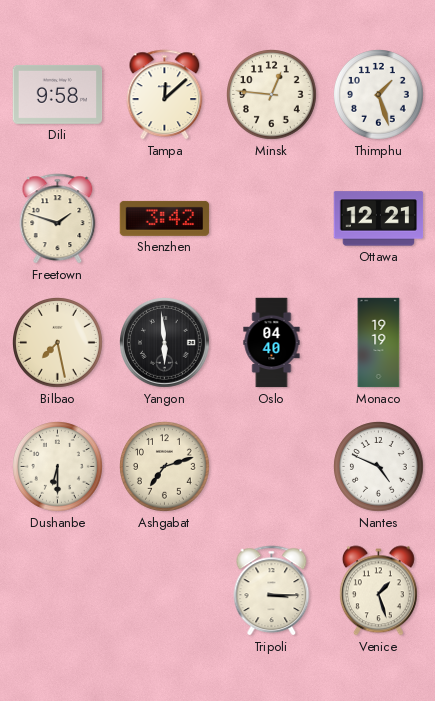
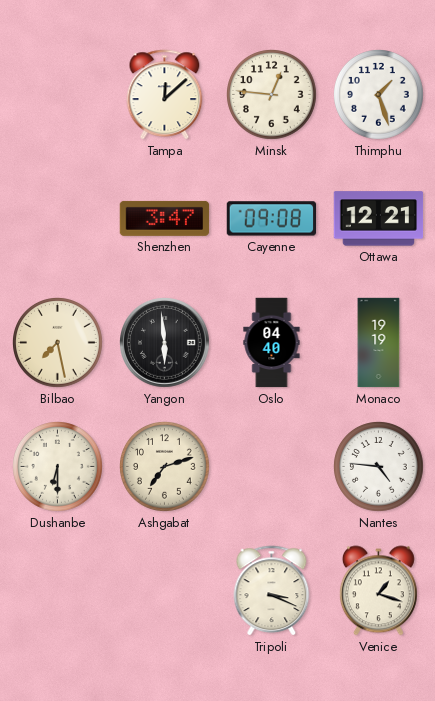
Dili: 9:58 -> none (58, 94)
Freetown: 1:48 -> none (58, 219)
Shenzhen: 3:42 -> 3:47 (165, 218)
Cayenne: none -> 09:08 (272, 219)
Nantes: 4:49 -> 4:46 (379, 467)
Tripoli: 3:15 -> 3:19 (272, 591)
Venice: 1:27 -> 1:18 (378, 591)
